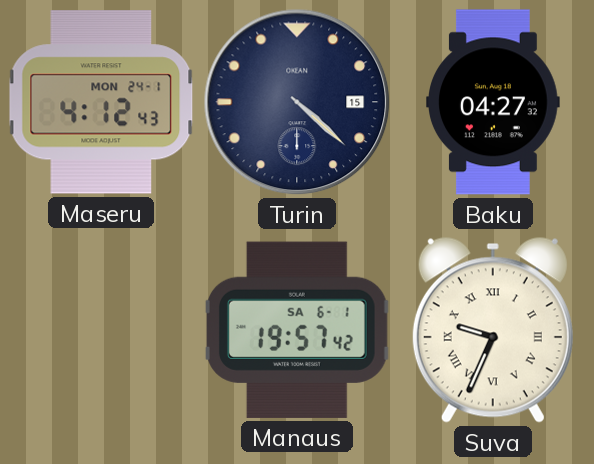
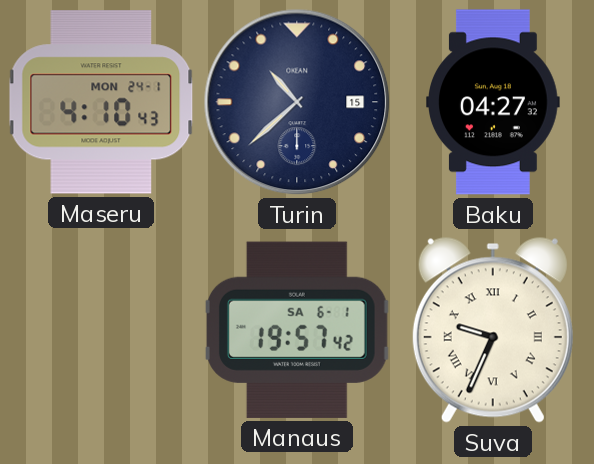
Maseru: 4:12 -> 4:10 (101, 102)
Turin: 4:22 -> 10:38 (297, 102)
